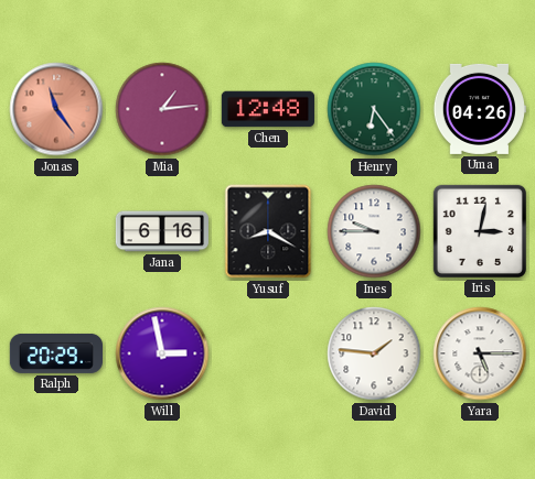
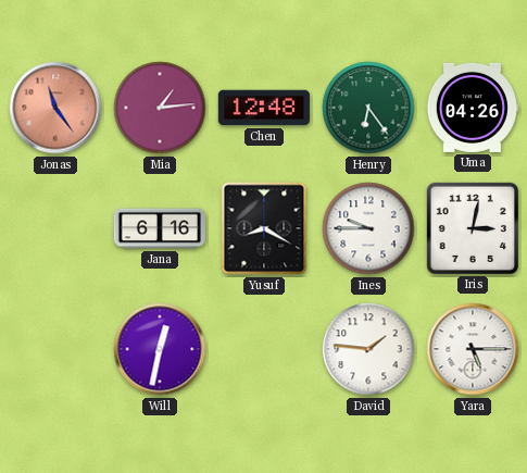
Ralph: 20:29 -> none (55, 353)
Will: 2:58 -> 12:32 (160, 349)
